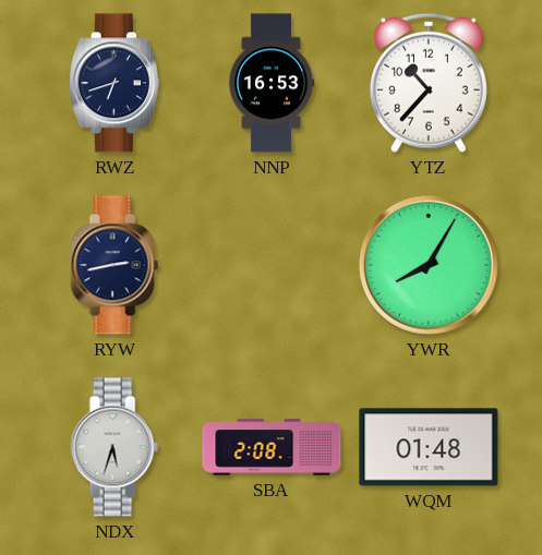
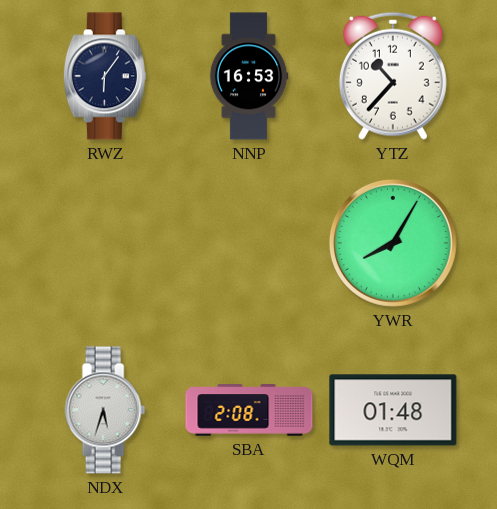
RWZ: 6:42 -> 6:06 (105, 76)
RYW: 2:43 -> none (115, 265)
